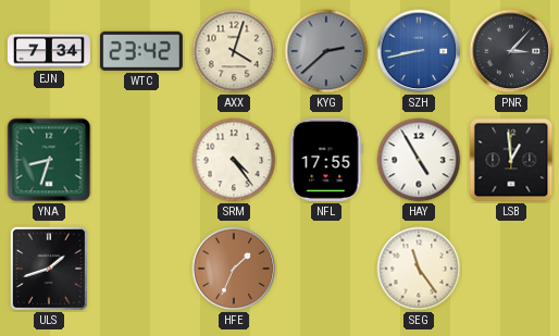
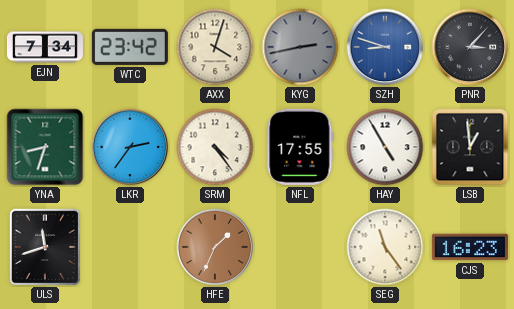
KYG: 2:38 -> 2:43 (300, 47)
SZH: 8:43 -> 8:48 (385, 47)
LKR: none -> 2:36 (130, 147)
ULS: 1:42 -> 11:42 (45, 247)
CJS: none -> 16:23 (470, 247)
